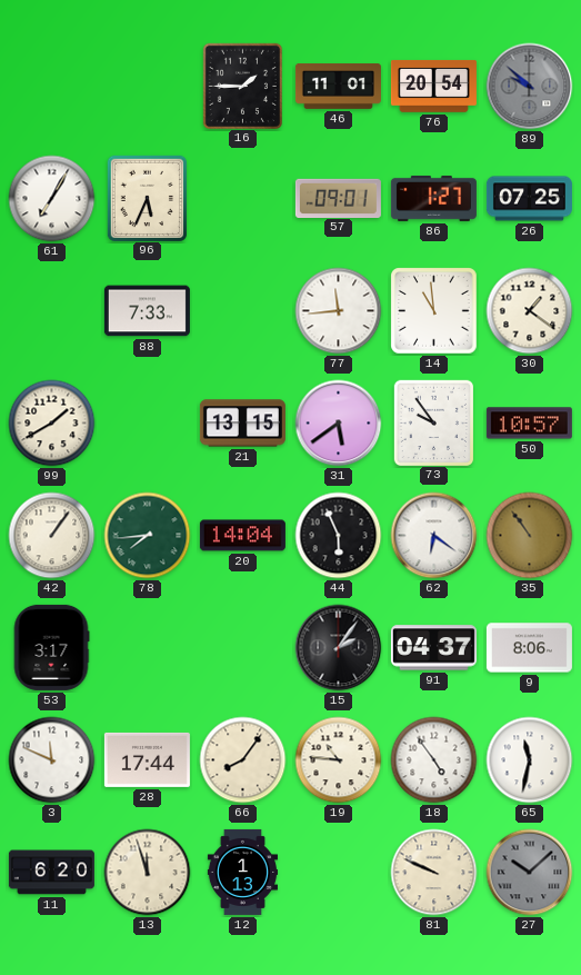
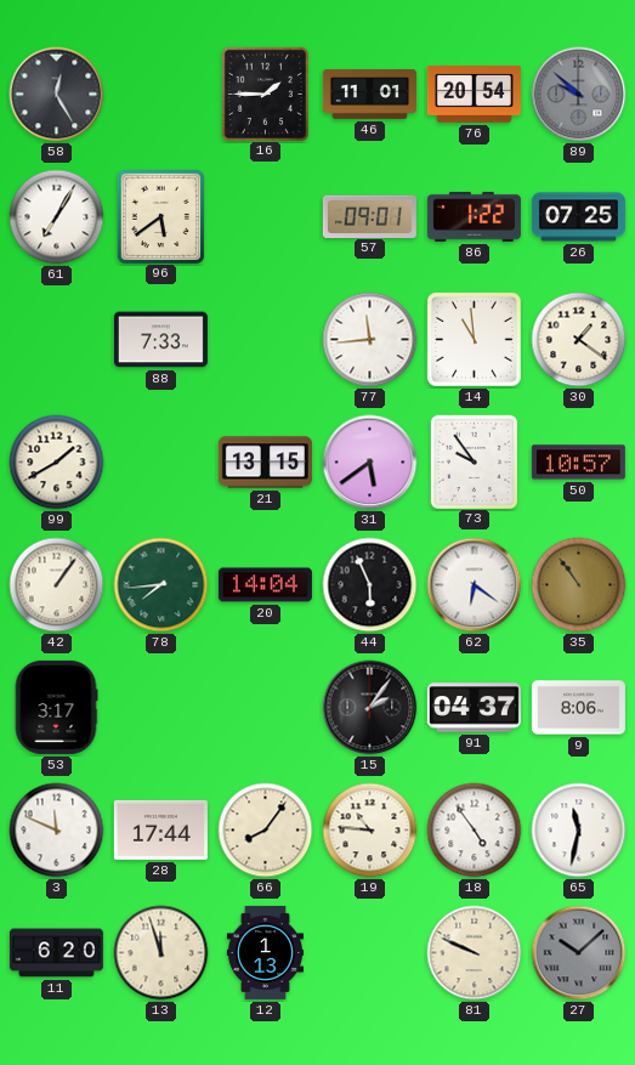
58: none -> 12:25 (57, 95)
96: 5:34 -> 5:39 (160, 216)
86: 1:27 -> 1:22 (474, 216)
